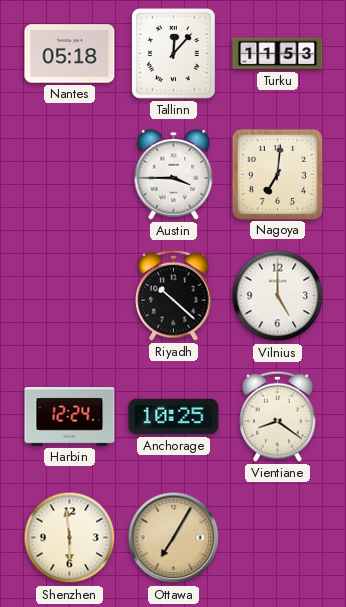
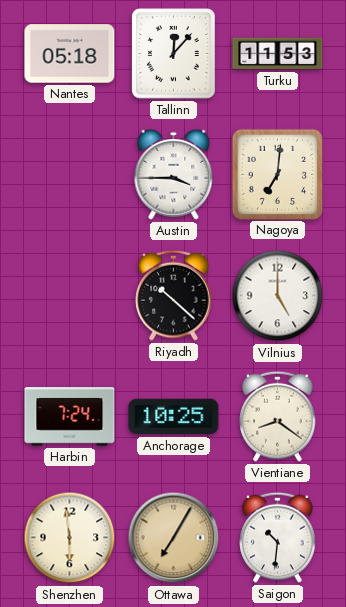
Harbin: 12:24 -> 7:24 (70, 417)
Saigon: none -> 10:31 (278, 537)
